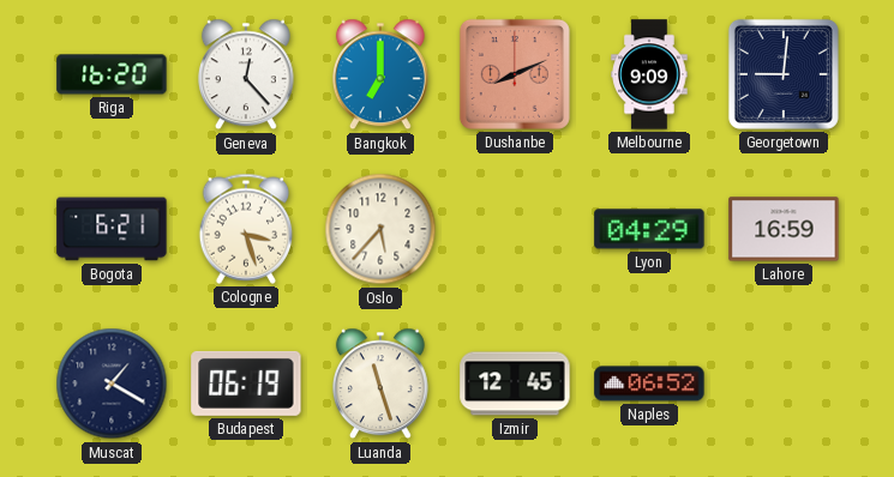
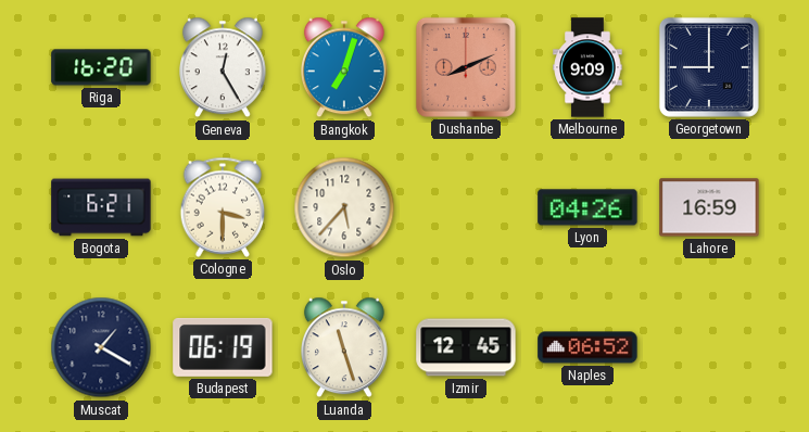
Geneva: 12:23 -> 12:25 (223, 67)
Bangkok: 7:00 -> 7:03 (344, 67)
Georgetown: 9:01 -> 9:00 (709, 67)
Cologne: 3:27 -> 3:30 (223, 207)
Lyon: 04:29 -> 04:26 (587, 207)
